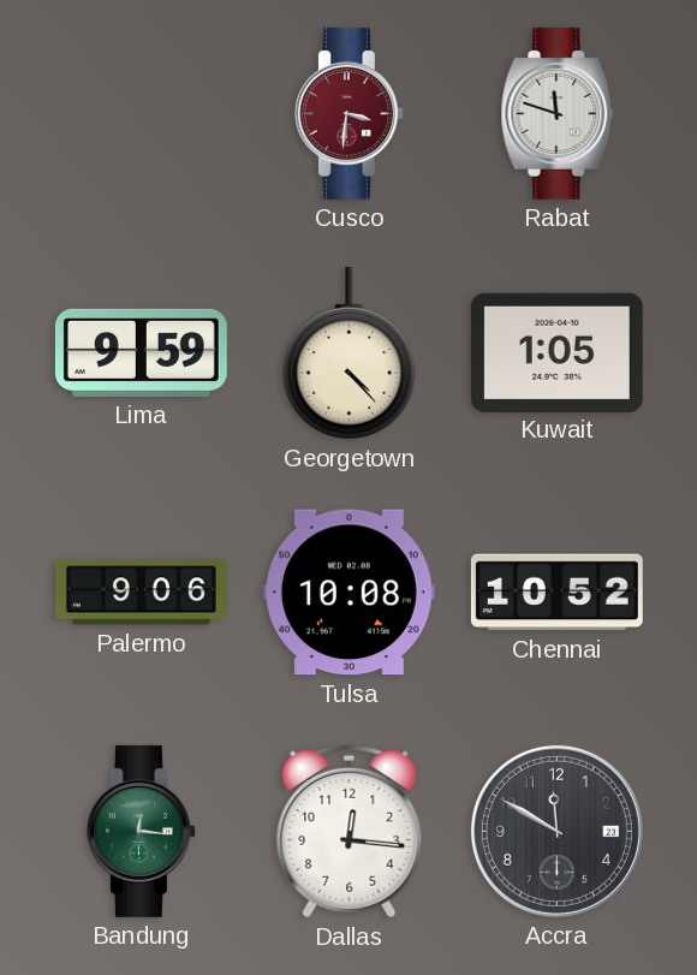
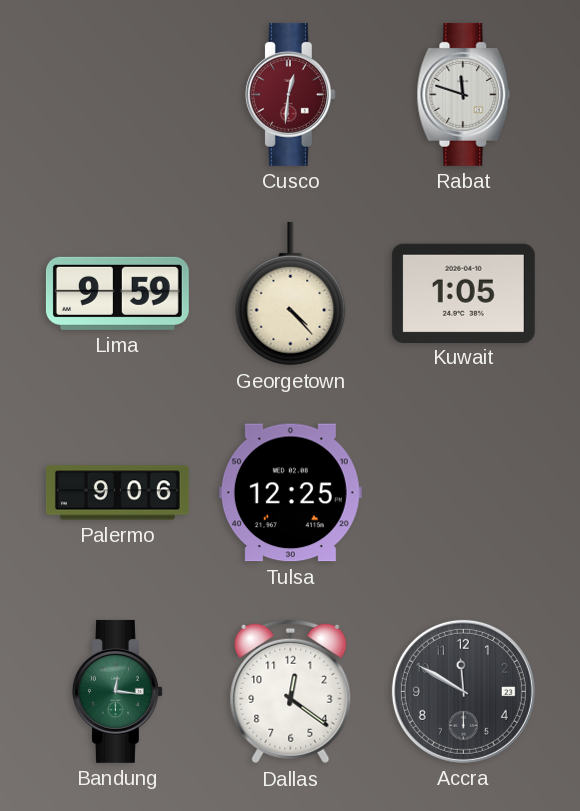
Cusco: 3:31 -> 12:31 (290, 94)
Tulsa: 10:08 -> 12:25 (290, 493)
Chennai: 10:52 -> none (556, 593)
Dallas: 12:16 -> 12:21 (291, 692)
